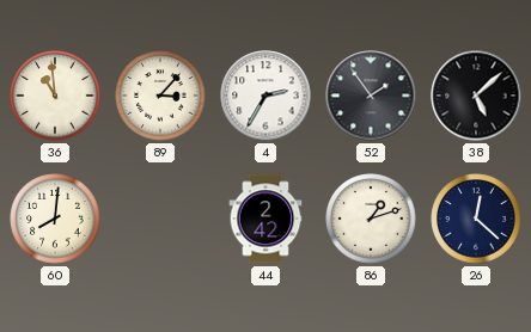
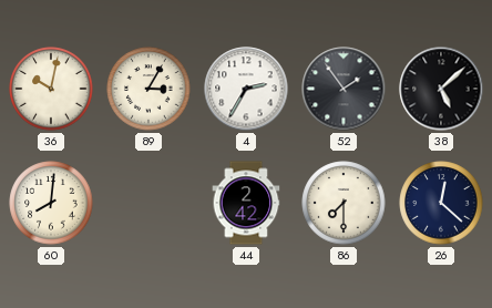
36: 10:59 -> 10:02 (51, 89)
89: 3:07 -> 3:05 (148, 89)
86: 1:12 -> 7:30 (344, 203)
